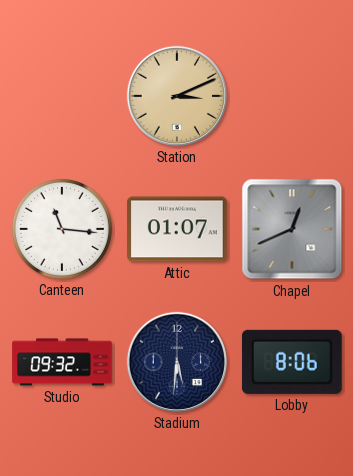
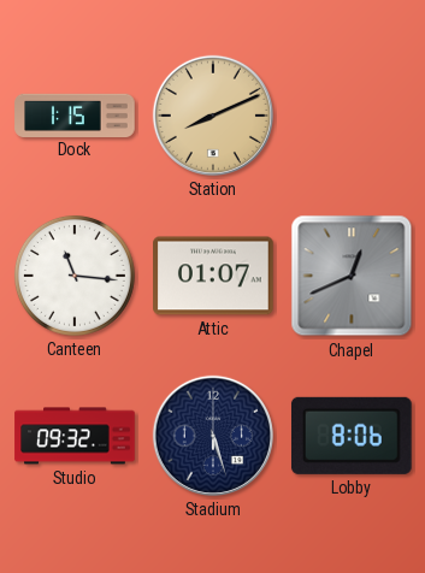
Dock: none -> 1:15 (75, 114)
Station: 3:11 -> 8:11 (213, 116)
Stadium: 5:31 -> 5:27 (213, 436)
